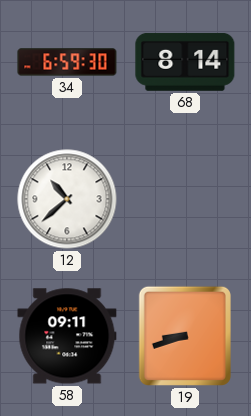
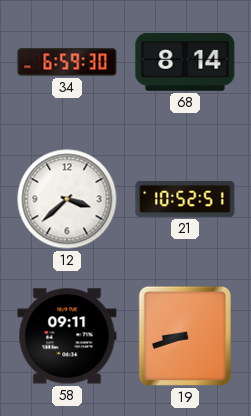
12: 10:38 -> 3:38 (67, 199)
21: none -> 10:52 (185, 199)
